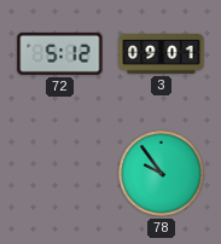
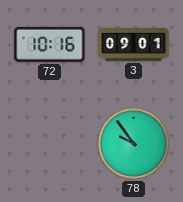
72: 5:12 -> 10:16 (50, 44)
